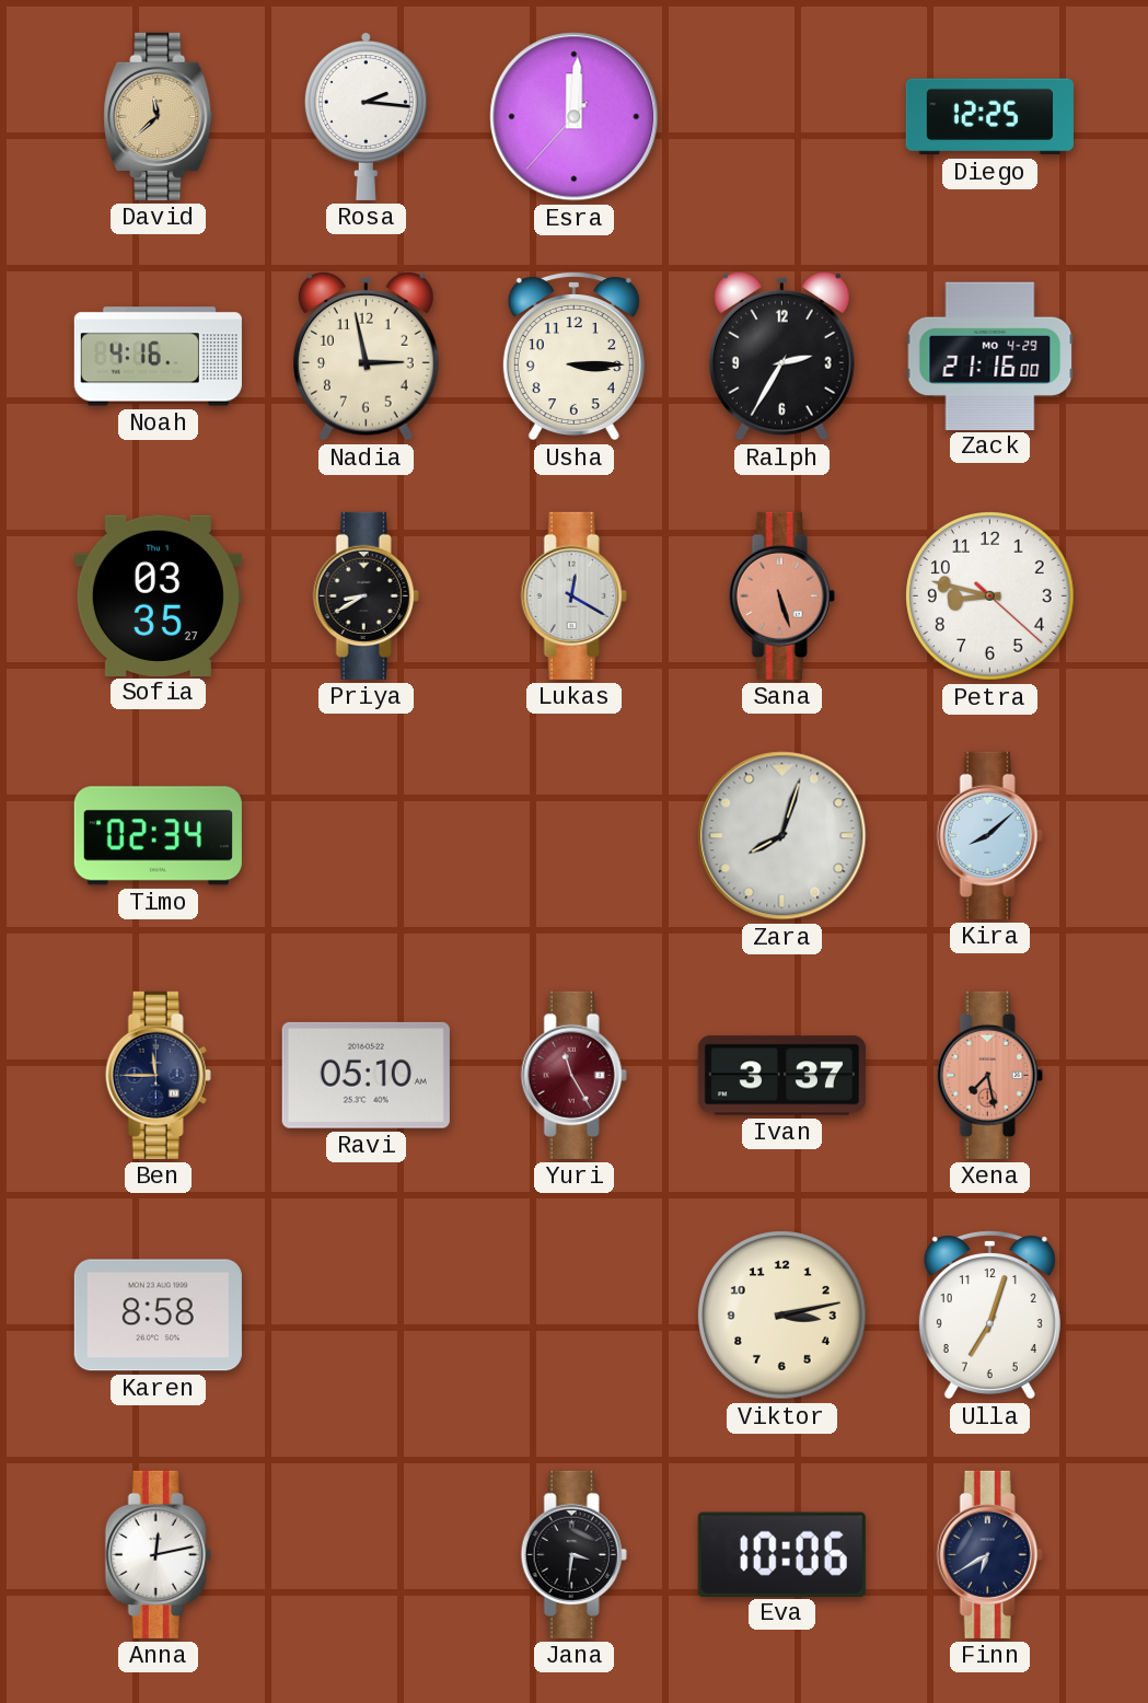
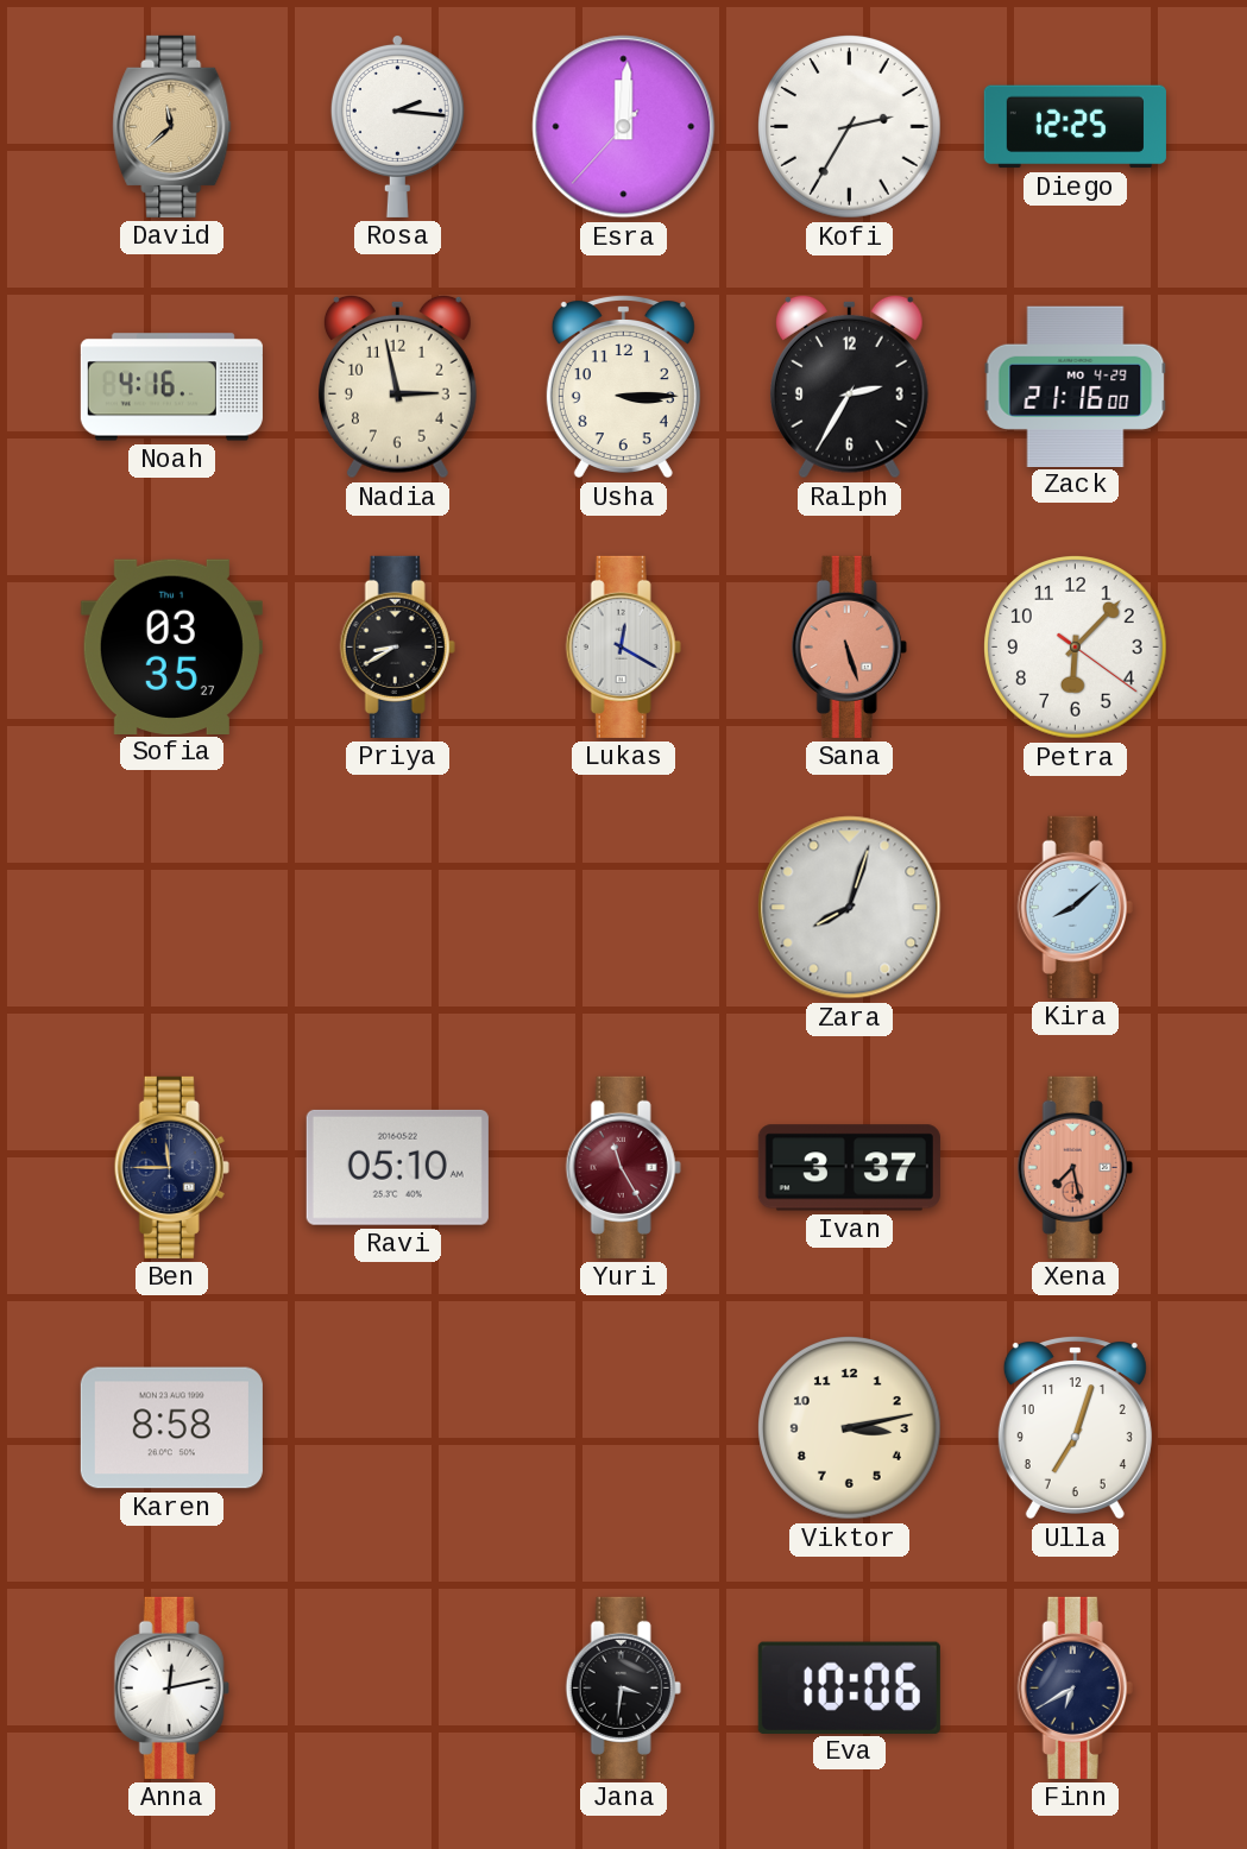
Kofi: none -> 2:35 (850, 127)
Petra: 8:47 -> 6:07 (1076, 648)
Timo: 02:34 -> none (158, 836)
